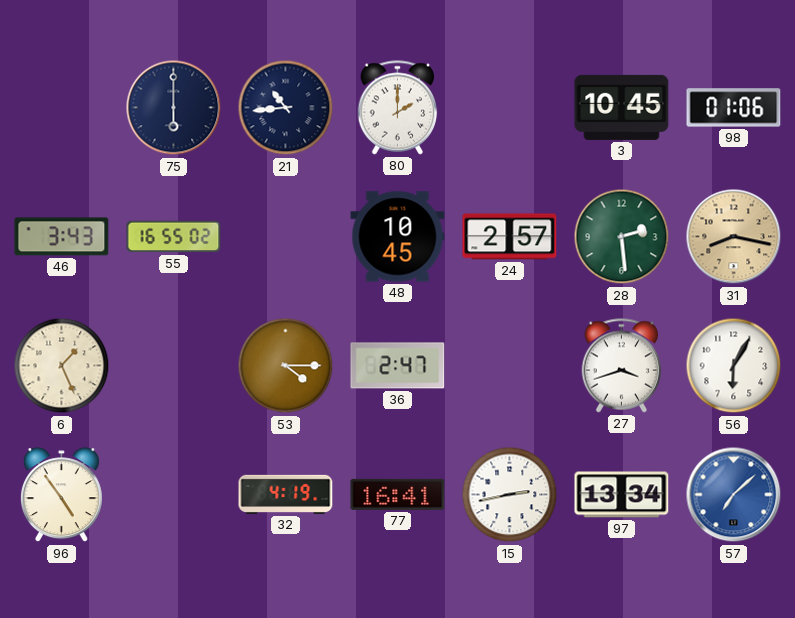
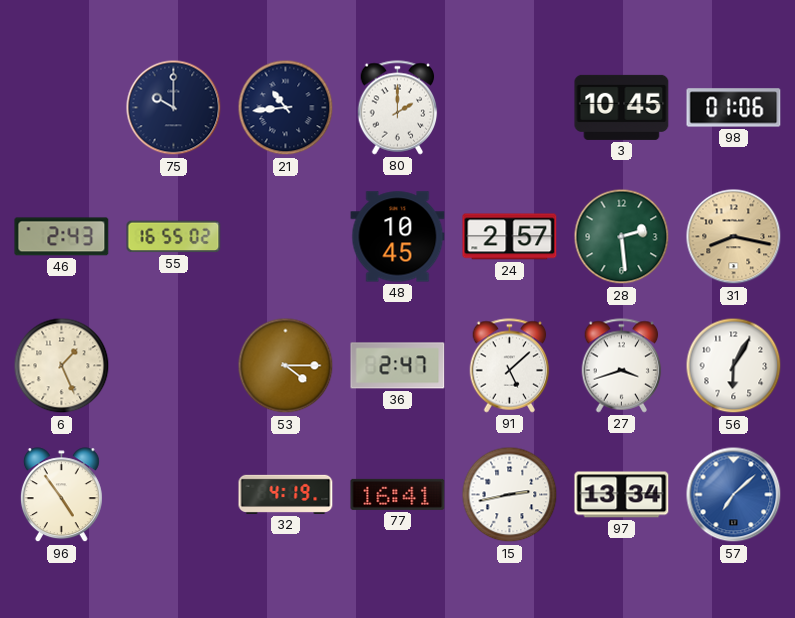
75: 6:00 -> 10:00 (174, 108)
46: 3:43 -> 2:43 (62, 237)
91: none -> 5:08 (510, 366)
